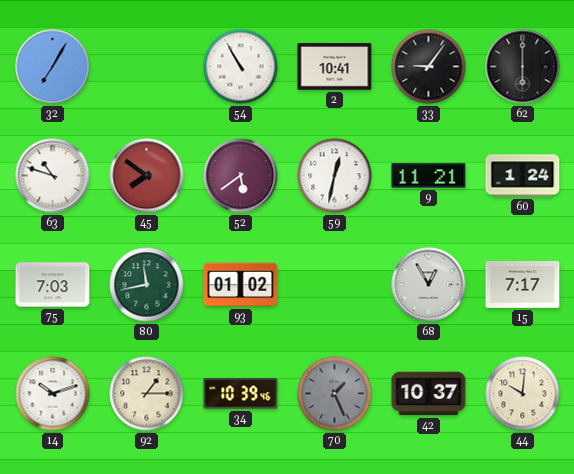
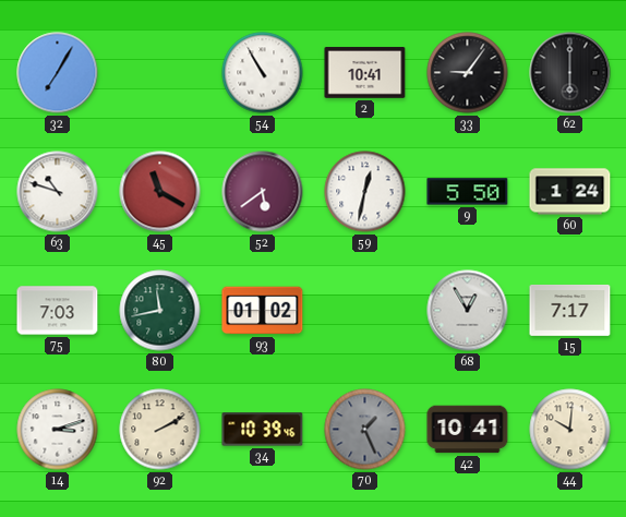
45: 7:51 -> 11:20 (160, 192)
9: 11:21 -> 5:50 (468, 192)
14: 10:12 -> 3:12 (58, 430)
92: 1:15 -> 2:10 (160, 430)
42: 10:37 -> 10:41 (468, 430)
